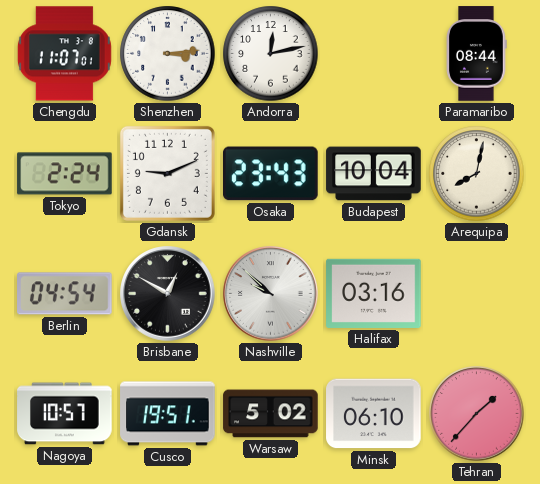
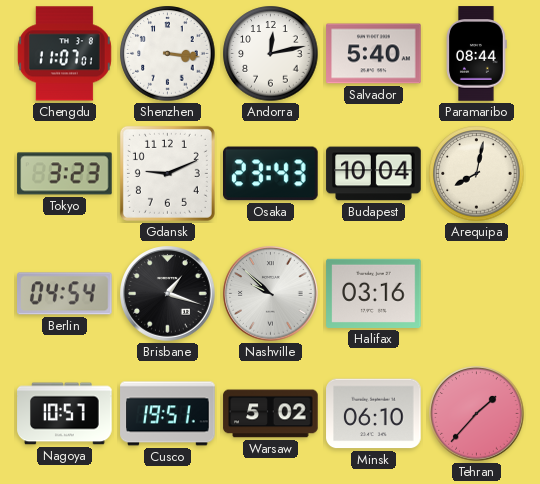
Shenzhen: 3:14 -> 3:16 (168, 54)
Salvador: none -> 5:40 (374, 54)
Tokyo: 2:24 -> 3:23 (65, 174)
Brisbane: 12:50 -> 1:18 (168, 294)
